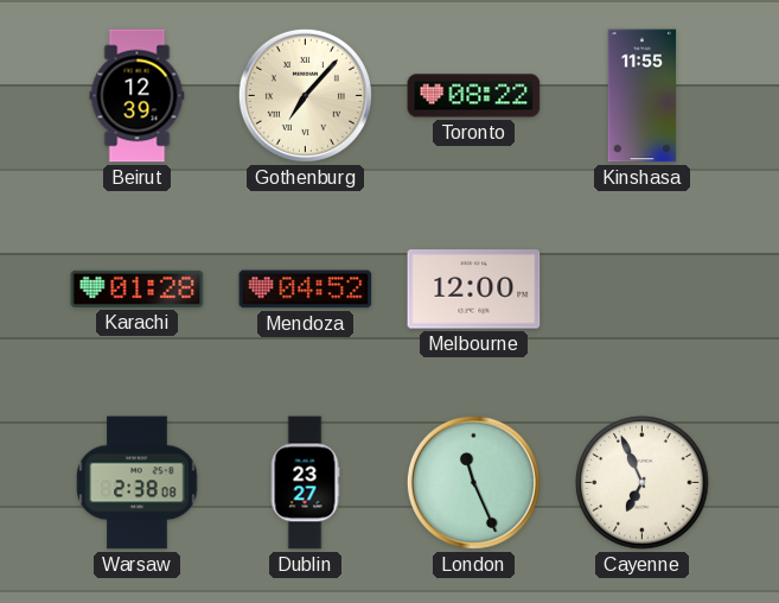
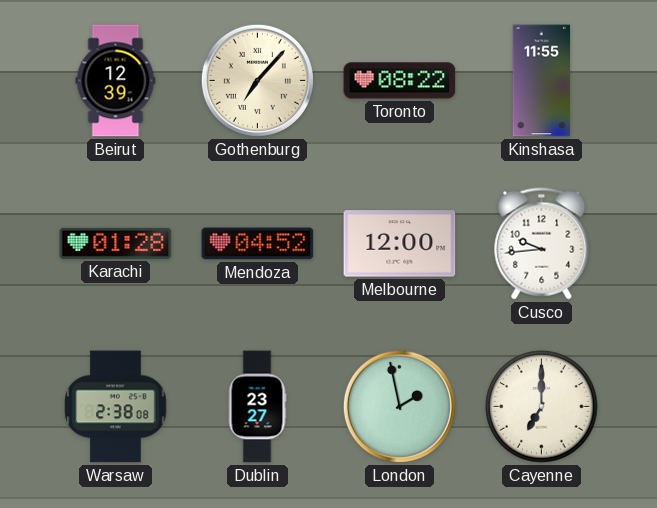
Cusco: none -> 9:44 (542, 244)
London: 11:26 -> 1:58 (399, 406)
Cayenne: 6:56 -> 7:00 (542, 407)
